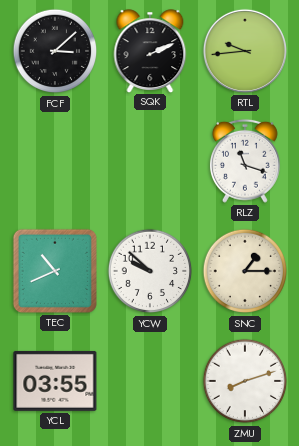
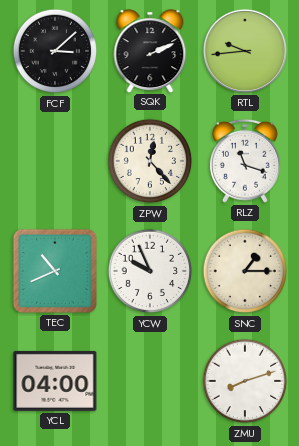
ZPW: none -> 12:23 (150, 161)
YCW: 9:52 -> 9:56 (150, 271)
YCL: 03:55 -> 04:00 (55, 381)
